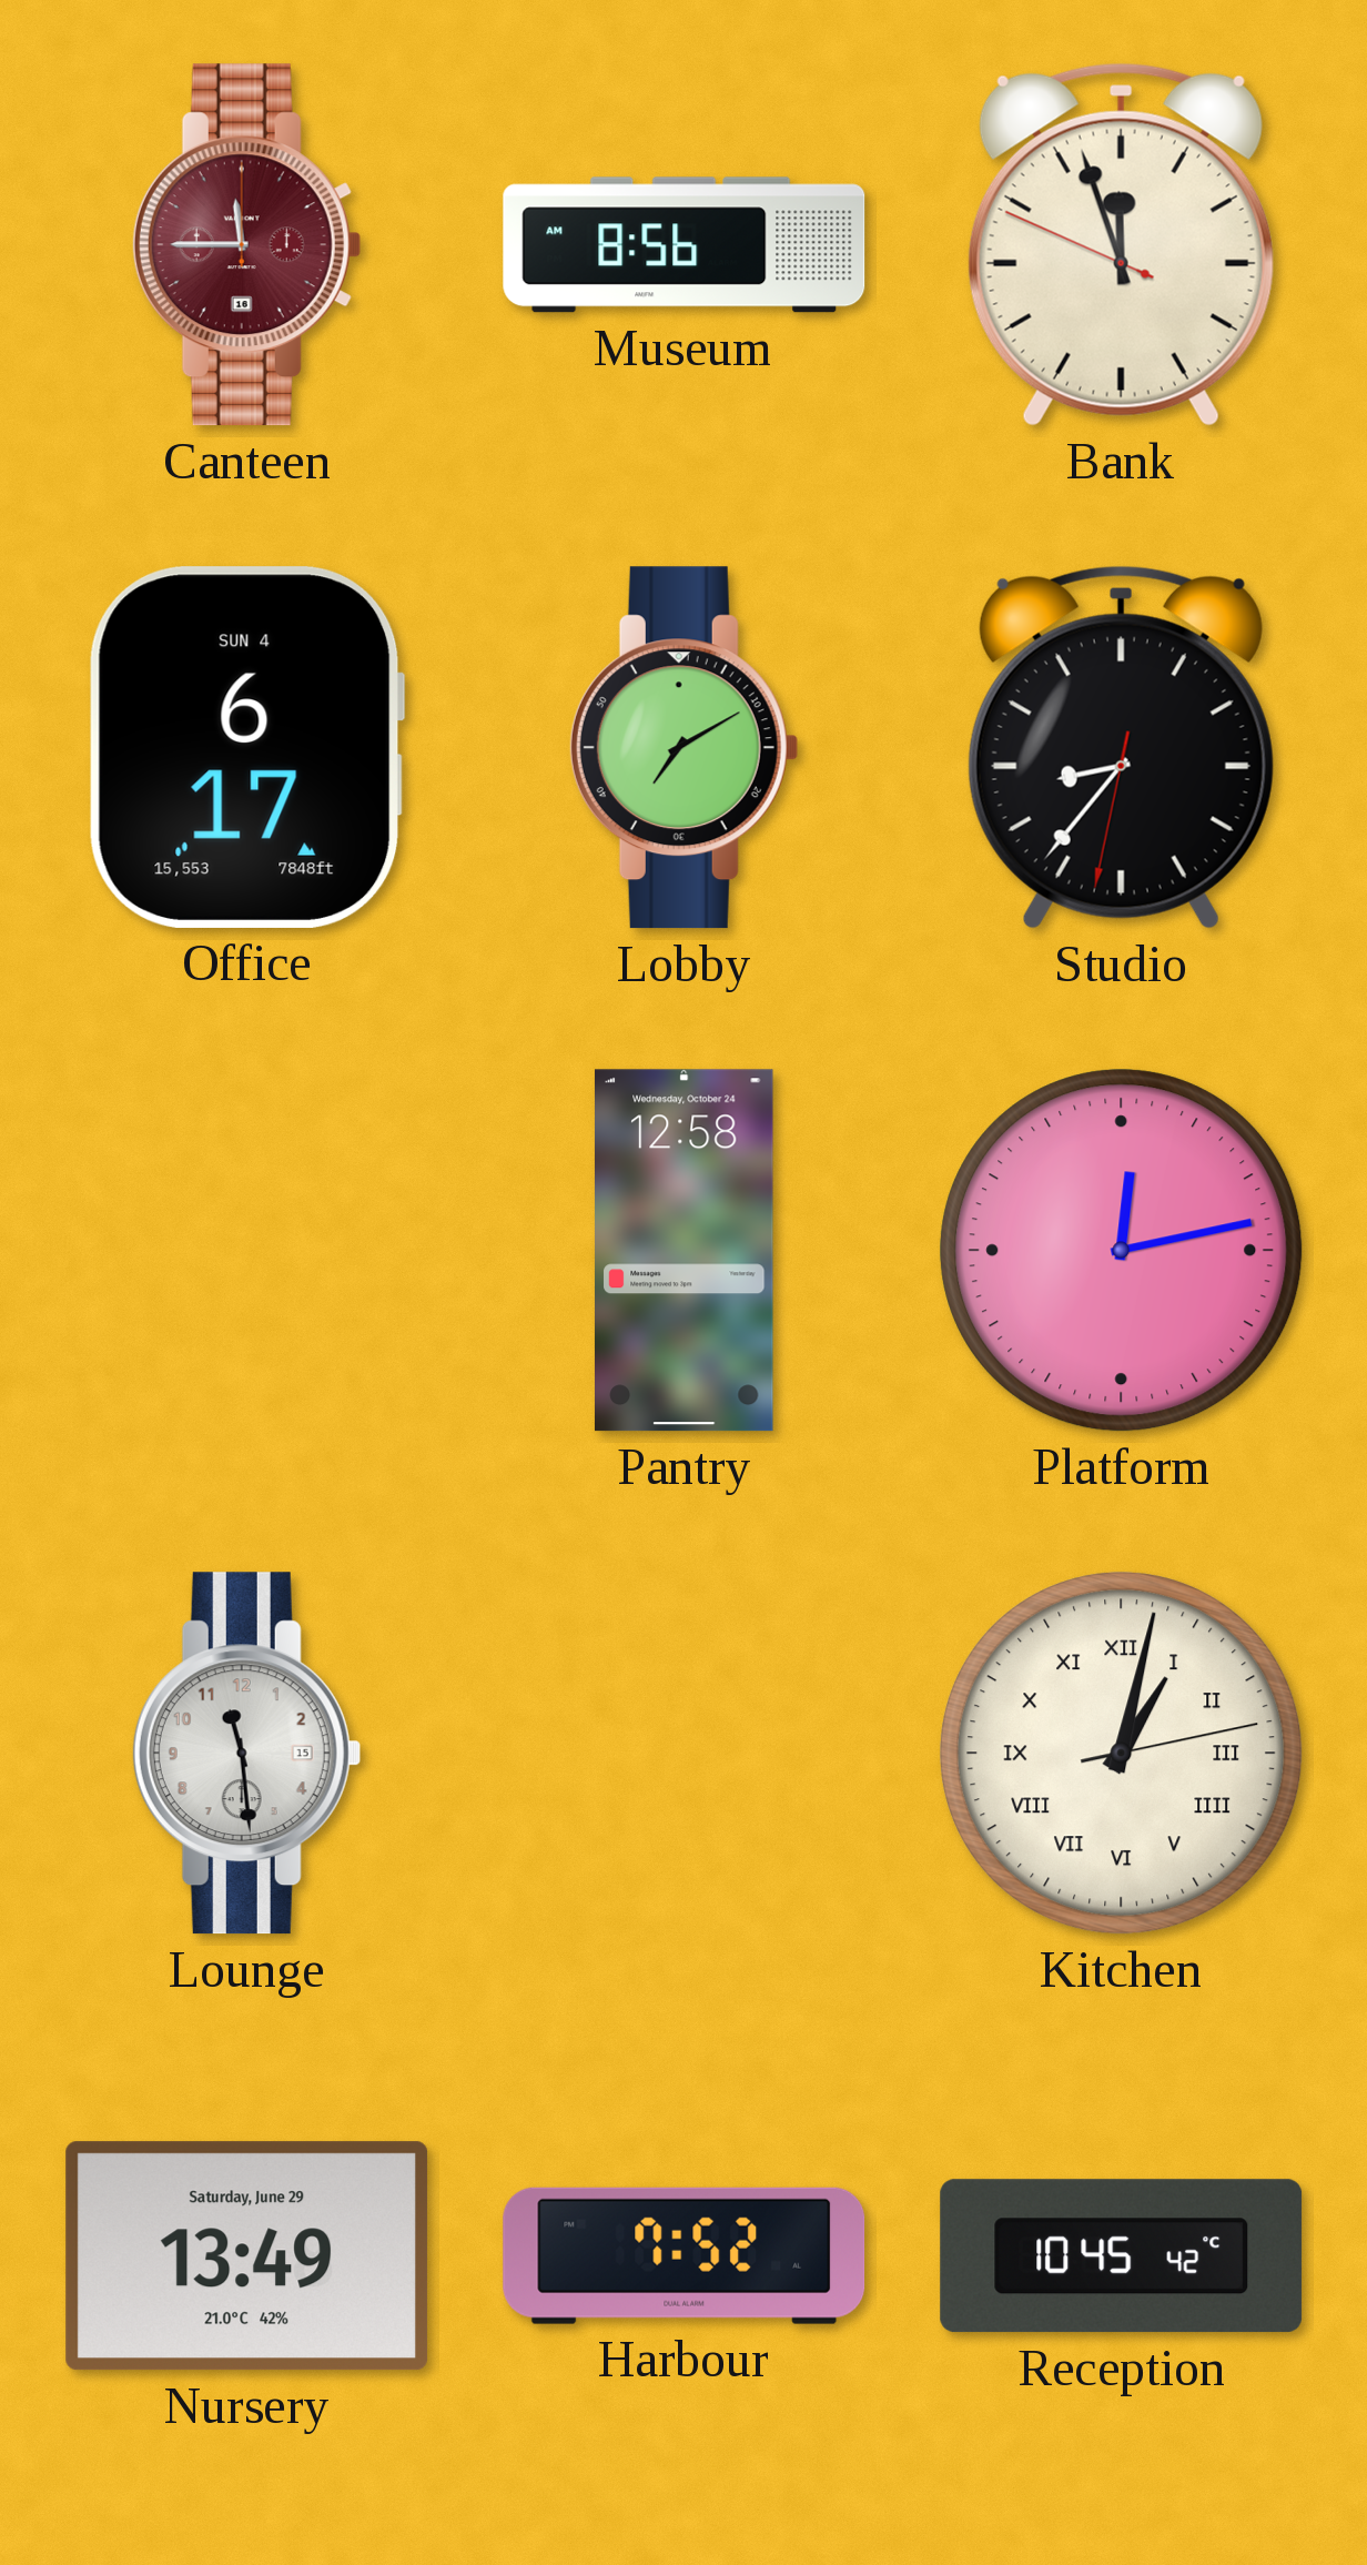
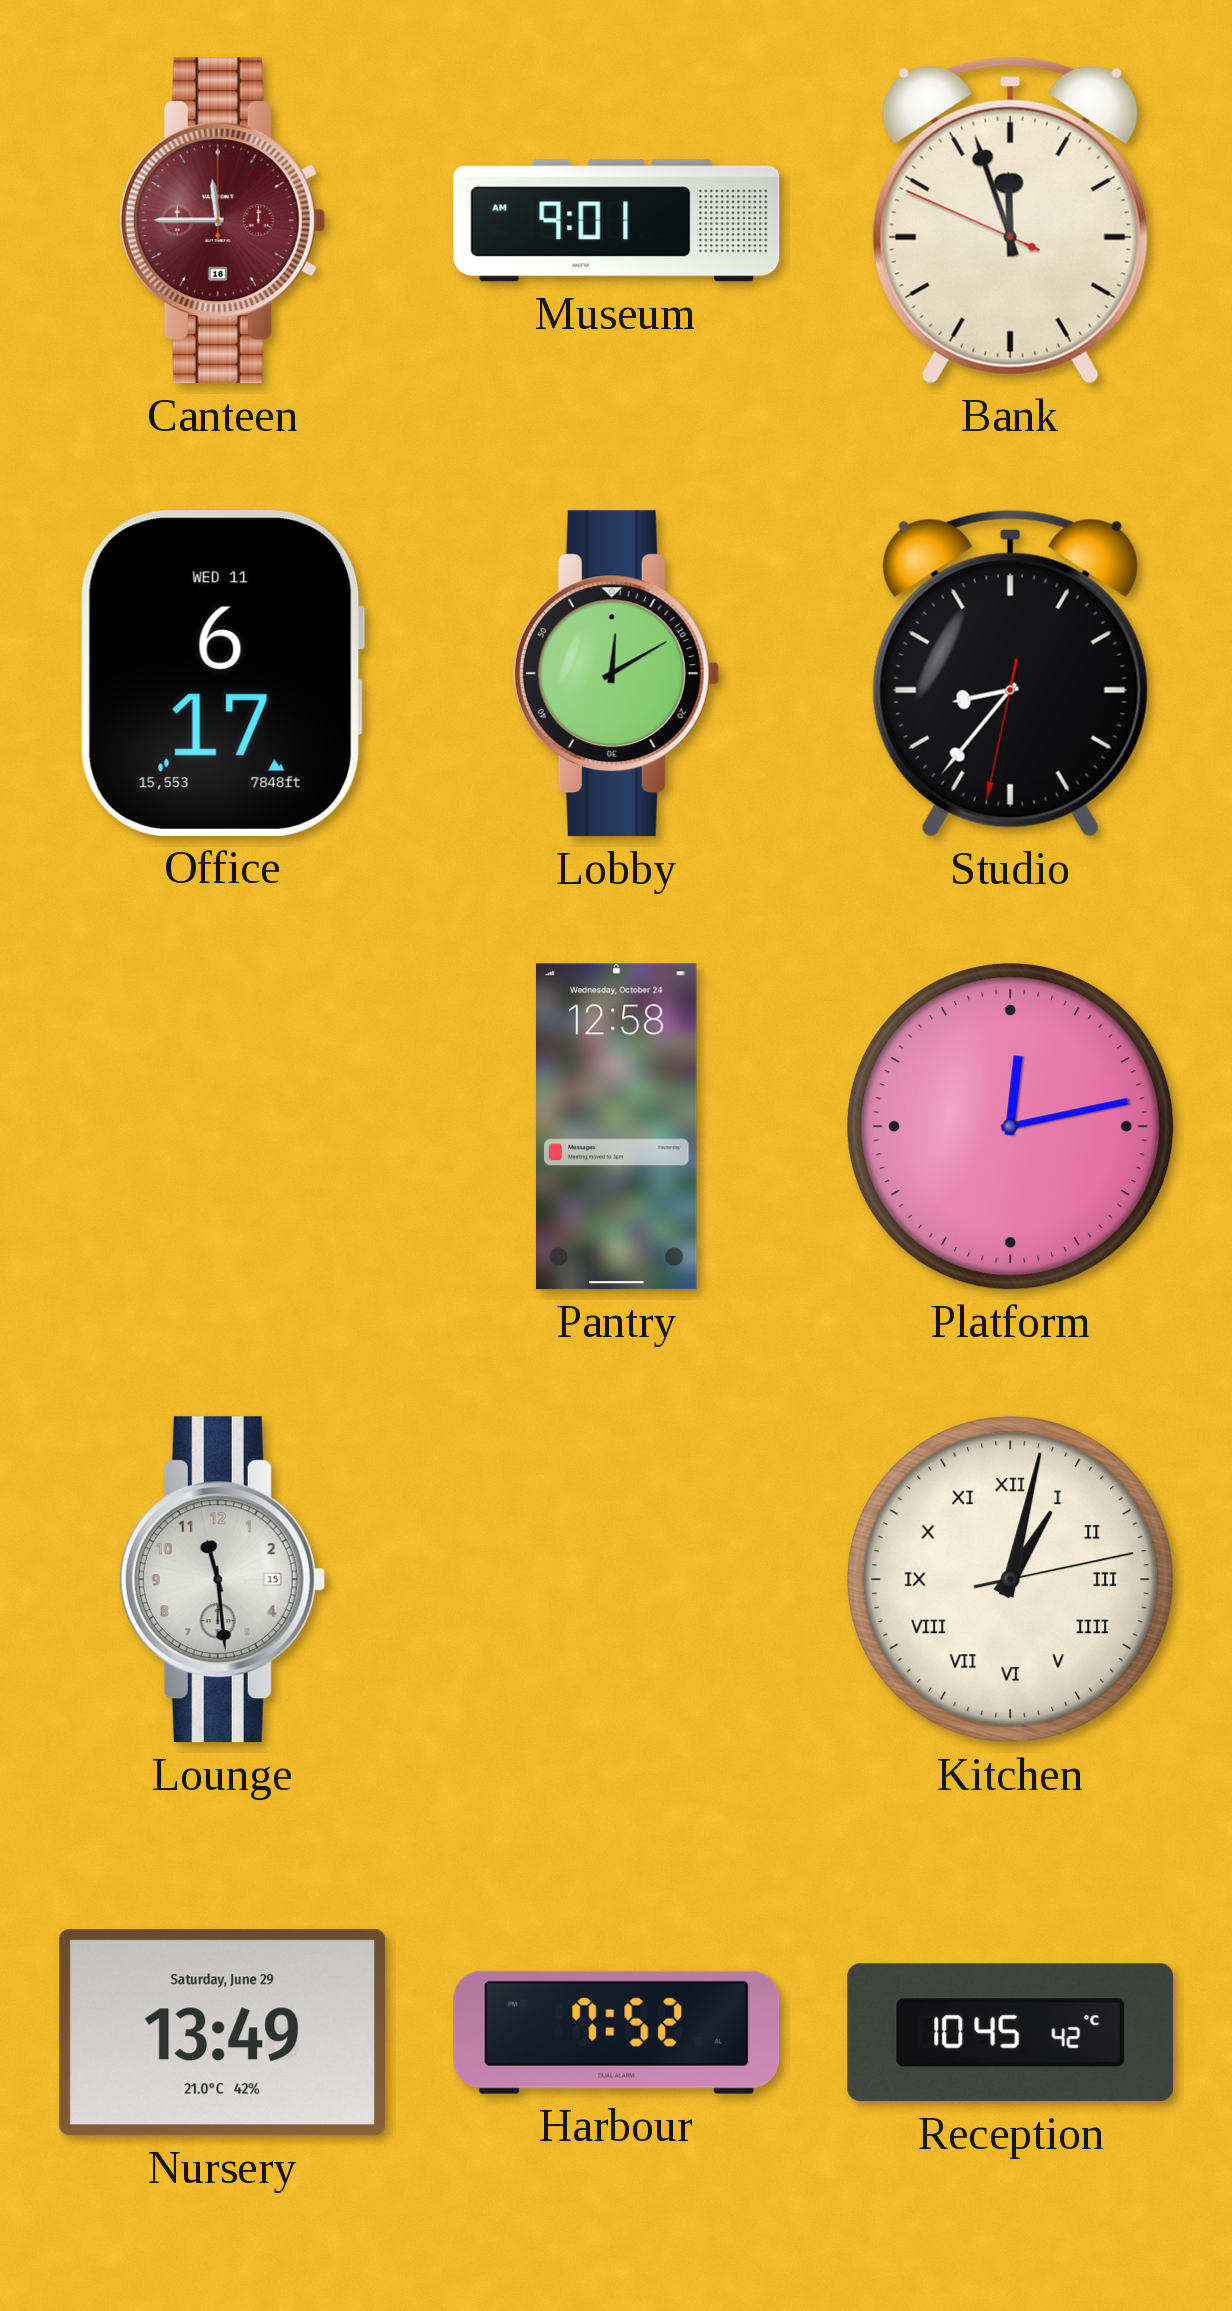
Museum: 8:56 -> 9:01 (617, 221)
Office date: SUN 4 -> WED 11 (222, 673)
Lobby: 7:10 -> 12:10 (616, 674)
